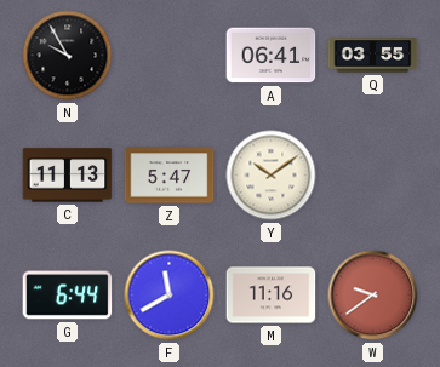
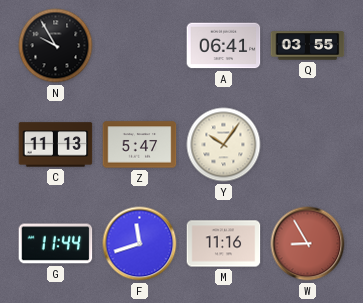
Y: 10:09 -> 10:06 (224, 145)
G: 6:44 -> 11:44 (56, 244)
F: 11:40 -> 11:42 (140, 244)
W: 9:39 -> 8:55 (308, 244)
